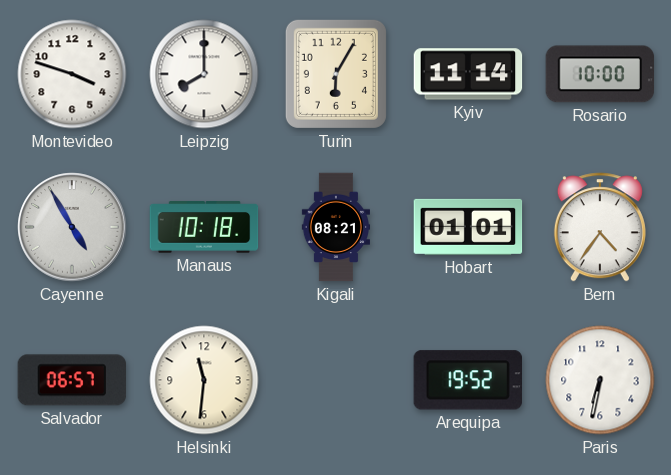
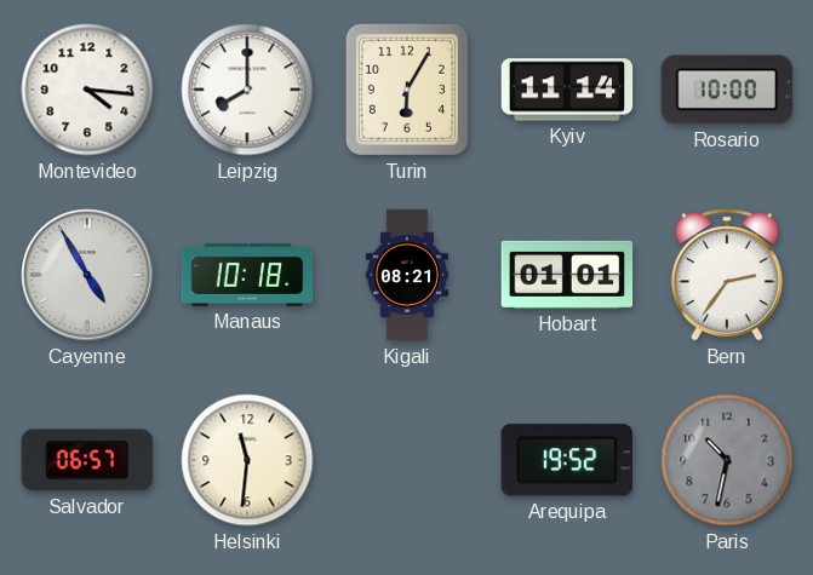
Montevideo: 3:48 -> 4:16 (87, 90)
Bern: 4:36 -> 2:36 (727, 275)
Paris: 6:32 -> 10:32 (727, 460)
Paris dial: white -> grey (727, 460)
